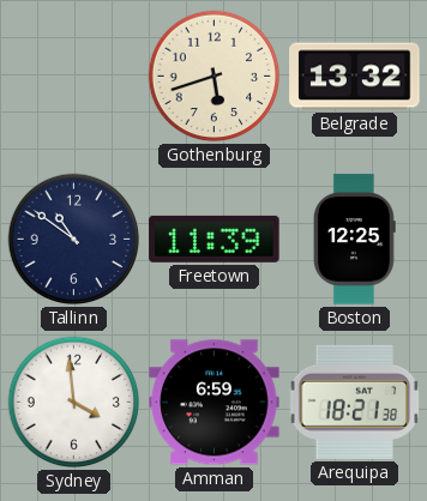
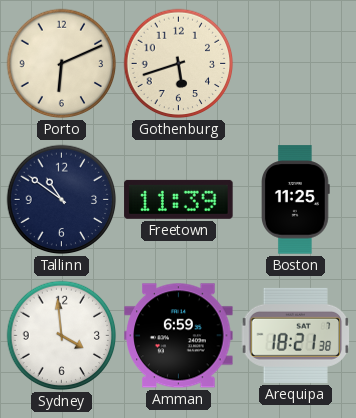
Porto: none -> 6:11 (62, 64)
Belgrade: 13:32 -> none (355, 77)
Boston: 12:25 -> 11:25 (296, 200)
